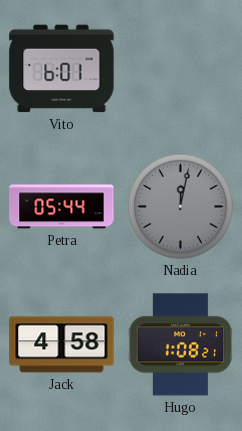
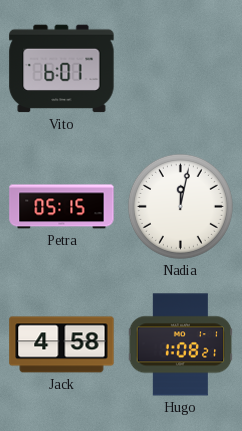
Petra: 05:44 -> 05:15 (62, 207)
Nadia dial: grey -> white (180, 206)
